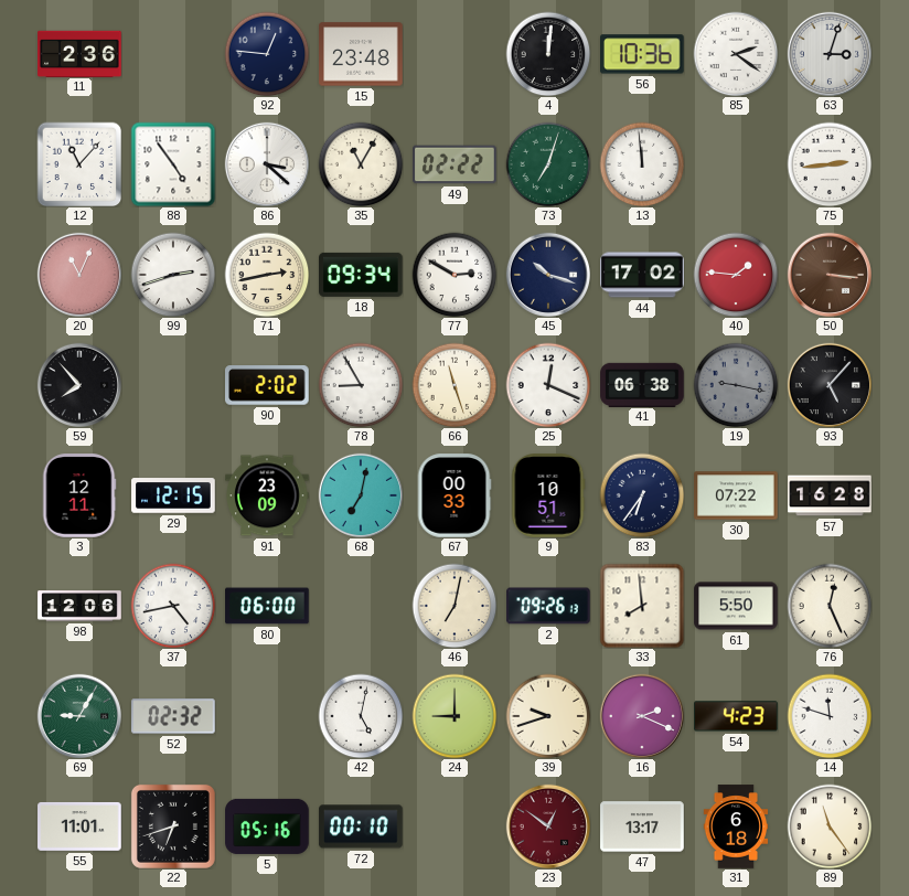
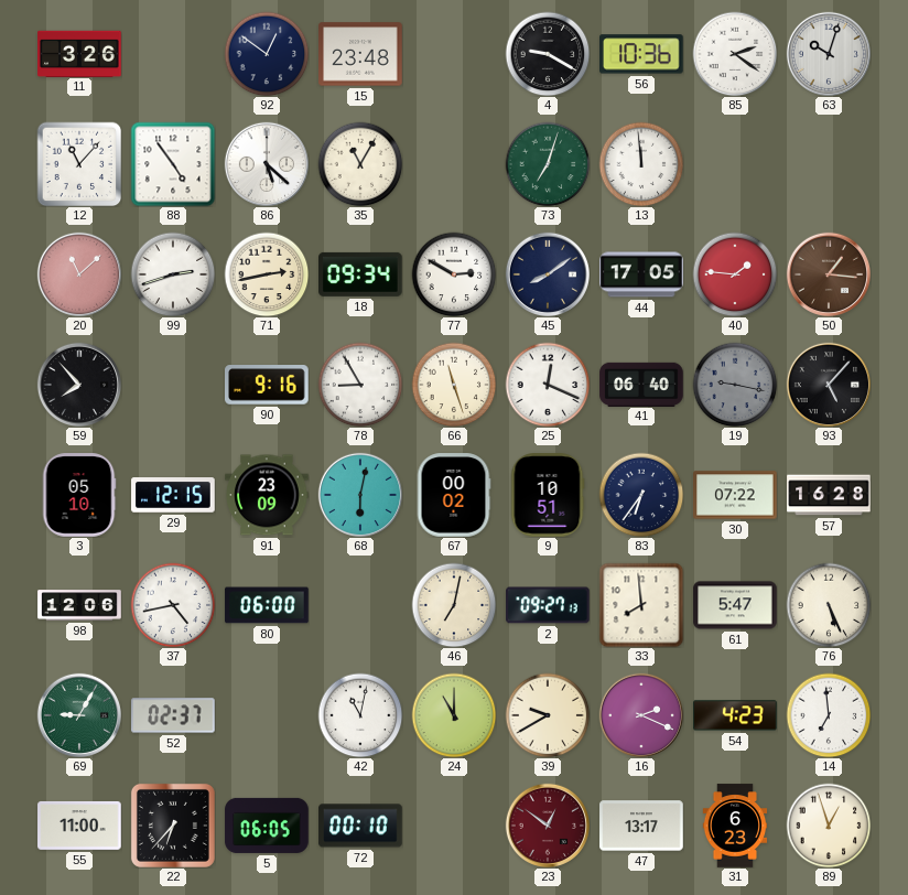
11: 2:36 -> 3:26 (79, 53)
92: 12:46 -> 12:51 (267, 54)
4: 12:01 -> 9:20 (548, 54)
63: 3:03 -> 10:03 (828, 53)
86: 3:22 -> 5:22 (266, 163)
49: 02:22 -> none (454, 164)
75: 2:44 -> none (830, 164)
20: 11:04 -> 11:08 (78, 273)
45: 10:18 -> 8:09 (547, 273)
44: 17:02 -> 17:05 (641, 274)
50: 3:16 -> 1:16 (828, 273)
90: 2:02 -> 9:16 (268, 386)
41: 06:38 -> 06:40 (641, 384)
3: 12:11 -> 05:10 (79, 495)
68: 7:02 -> 6:02 (359, 494)
67: 00:33 -> 00:02 (454, 495)
2: 09:26 -> 09:27 (548, 605)
61: 5:50 -> 5:47 (735, 605)
76: 12:26 -> 5:26 (829, 605)
52: 02:32 -> 02:37 (173, 715)
42: 5:02 -> 11:02 (360, 715)
24: 9:00 -> 11:00 (454, 715)
39: 9:42 -> 9:40 (548, 715)
14: 11:48 -> 6:59 (829, 715)
55: 11:01 -> 11:00 (79, 826)
22: 6:42 -> 6:37 (173, 826)
5: 05:16 -> 06:05 (267, 826)
31: 6:18 -> 6:23 (735, 826)
89: 11:24 -> 12:57 (829, 826)
